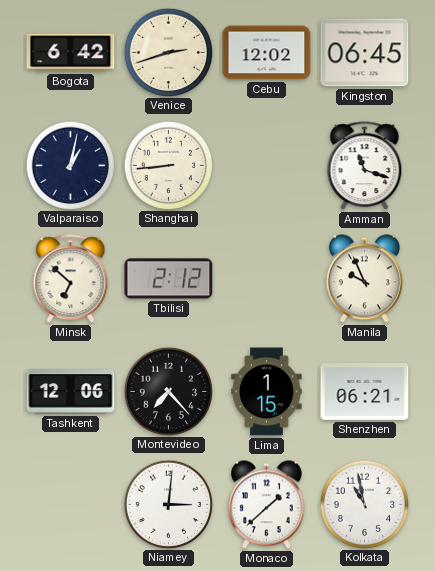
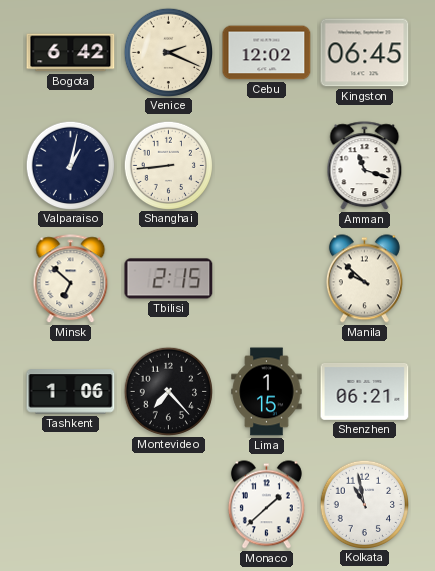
Venice: 2:42 -> 2:19 (168, 52)
Tbilisi: 2:12 -> 2:15 (169, 279)
Manila: 9:56 -> 9:52 (364, 279)
Tashkent: 12:06 -> 1:06 (71, 392)
Niamey: 3:01 -> none (168, 504)
